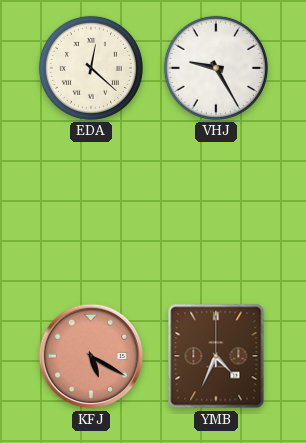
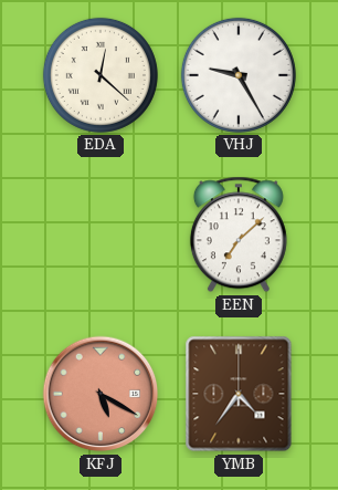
EEN: none -> 7:08 (239, 234)
YMB: 4:34 -> 4:36 (239, 394)
